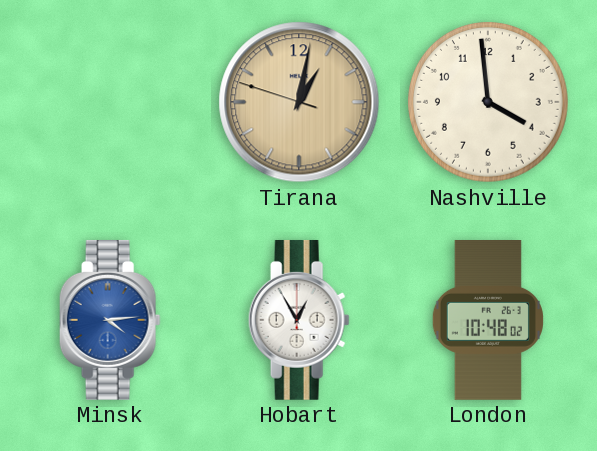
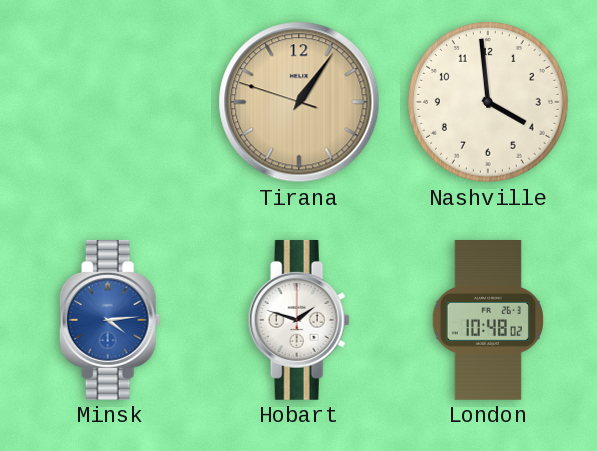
Tirana: 1:01 -> 1:05 (299, 102)
Hobart: 12:55 -> 1:48 (299, 320)
